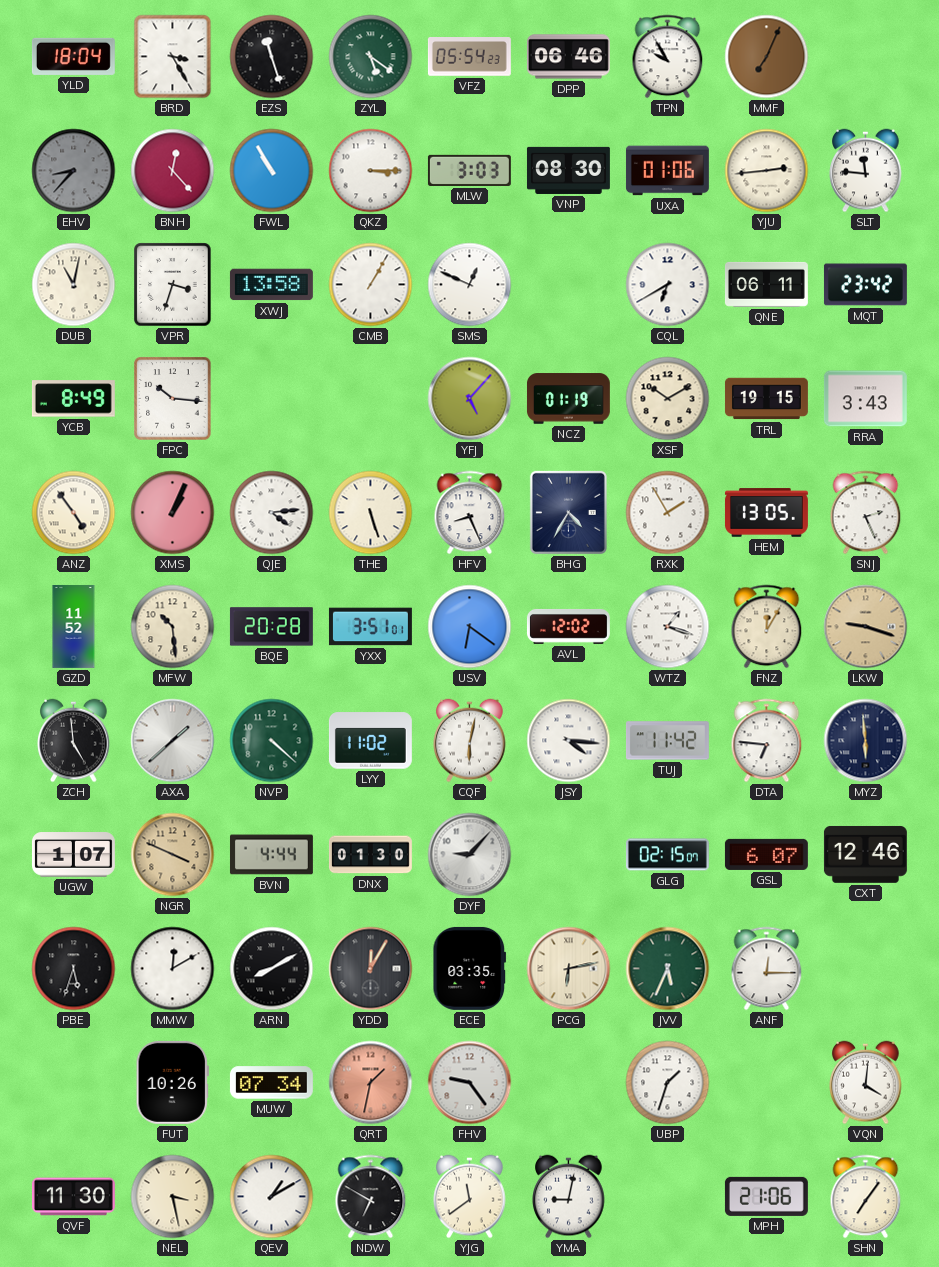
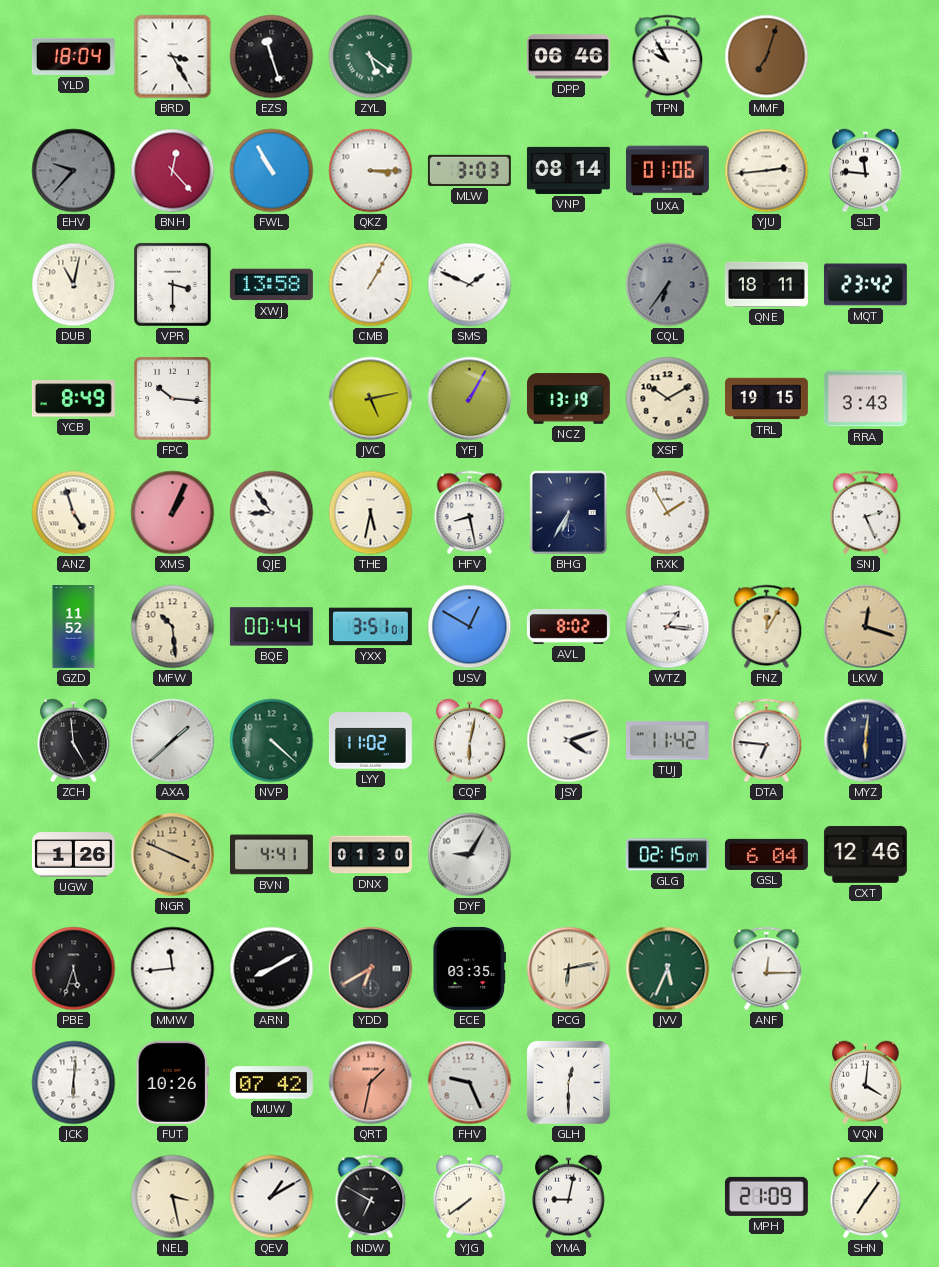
VFZ: 05:54 -> none (469, 57)
MMF: 7:04 -> 7:03 (767, 57)
EHV: 8:37 -> 9:37 (74, 171)
VNP: 08:30 -> 08:14 (568, 170)
VPR: 3:33 -> 3:30 (173, 285)
SMS: 12:49 -> 1:49 (470, 285)
CQL: 6:40 -> 6:36 (668, 285)
CQL dial: white -> grey (668, 285)
QNE: 06:11 -> 18:11 (766, 284)
JVC: none -> 5:13 (371, 399)
YFJ: 5:07 -> 1:05 (470, 399)
NCZ: 01:19 -> 13:19 (568, 399)
ANZ: 4:54 -> 4:57 (74, 513)
QJE: 4:14 -> 8:54 (272, 513)
THE: 5:27 -> 5:32 (371, 513)
HFV: 8:26 -> 8:28 (470, 513)
BHG: 4:35 -> 6:35 (568, 512)
HEM: 13:05 -> none (766, 513)
BQE: 20:28 -> 00:44 (271, 627)
USV: 6:21 -> 12:50 (470, 627)
AVL: 12:02 -> 8:02 (568, 626)
WTZ: 1:18 -> 1:16 (668, 627)
LKW: 9:18 -> 12:18 (866, 627)
JSY: 4:16 -> 4:12 (569, 741)
MYZ: 5:59 -> 6:01 (866, 741)
UGW: 1:07 -> 1:26 (73, 855)
BVN: 4:44 -> 4:41 (271, 855)
DYF: 9:07 -> 9:05 (470, 855)
GSL: 6:07 -> 6:04 (766, 854)
MMW: 12:10 -> 11:44 (173, 969)
YDD: 12:05 -> 6:40 (371, 969)
JCK: none -> 6:01 (74, 1083)
MUW: 07:34 -> 07:42 (271, 1083)
FHV: 9:24 -> 9:26 (470, 1083)
GLH: none -> 12:30 (568, 1082)
UBP: 1:33 -> none (668, 1083)
QVF: 11:30 -> none (73, 1197)
YJG: 11:39 -> 7:39 (470, 1197)
MPH: 21:06 -> 21:09 (766, 1196)
